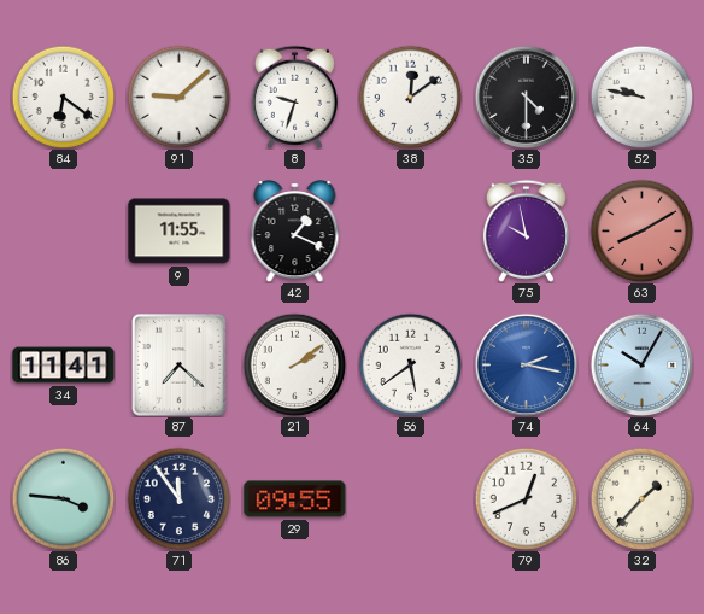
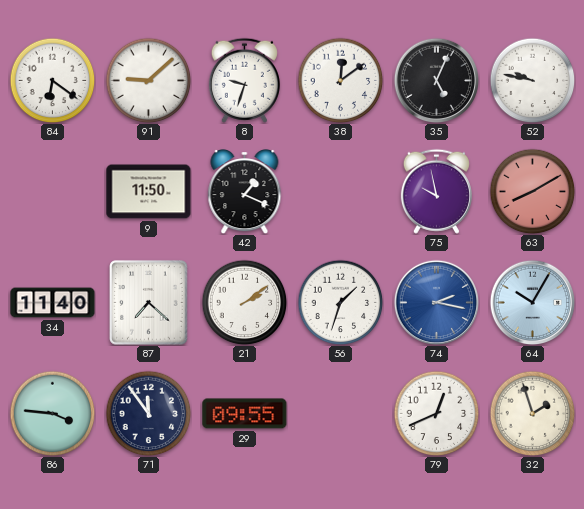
35: 4:30 -> 5:04 (436, 80)
9: 11:55 -> 11:50 (149, 192)
34: 11:41 -> 11:40 (53, 303)
56: 5:39 -> 1:33 (340, 302)
32: 1:37 -> 1:57 (532, 413)
